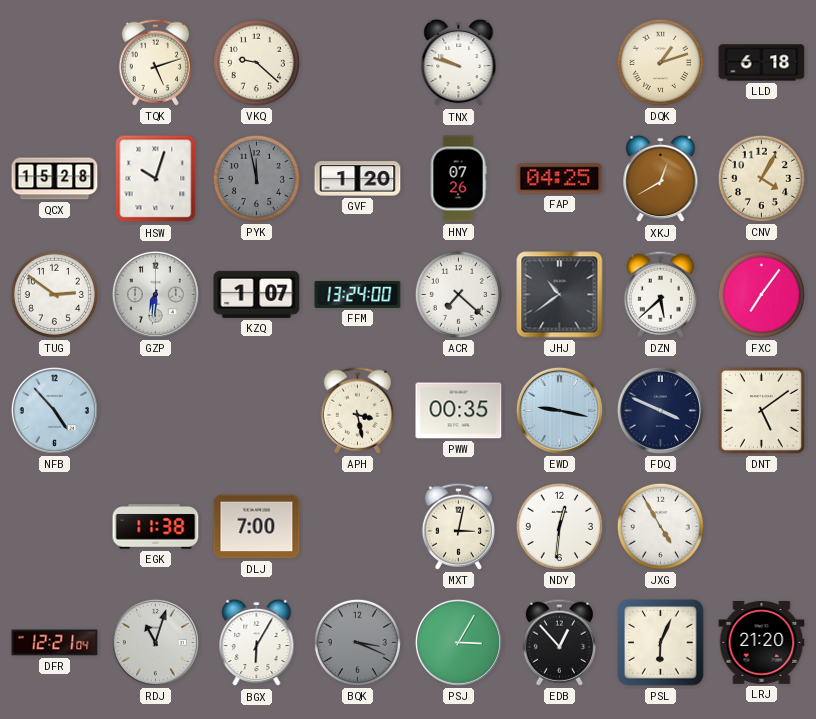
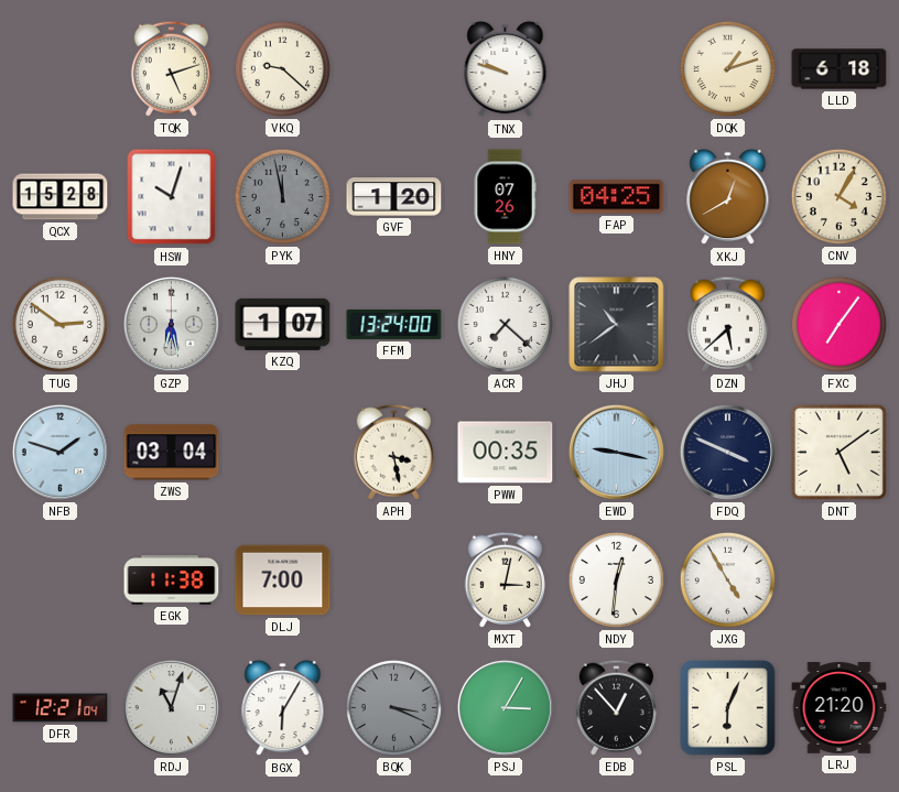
GZP: 6:31 -> 6:28 (171, 324)
NFB: 4:53 -> 1:48 (59, 452)
ZWS: none -> 03:04 (172, 453)
